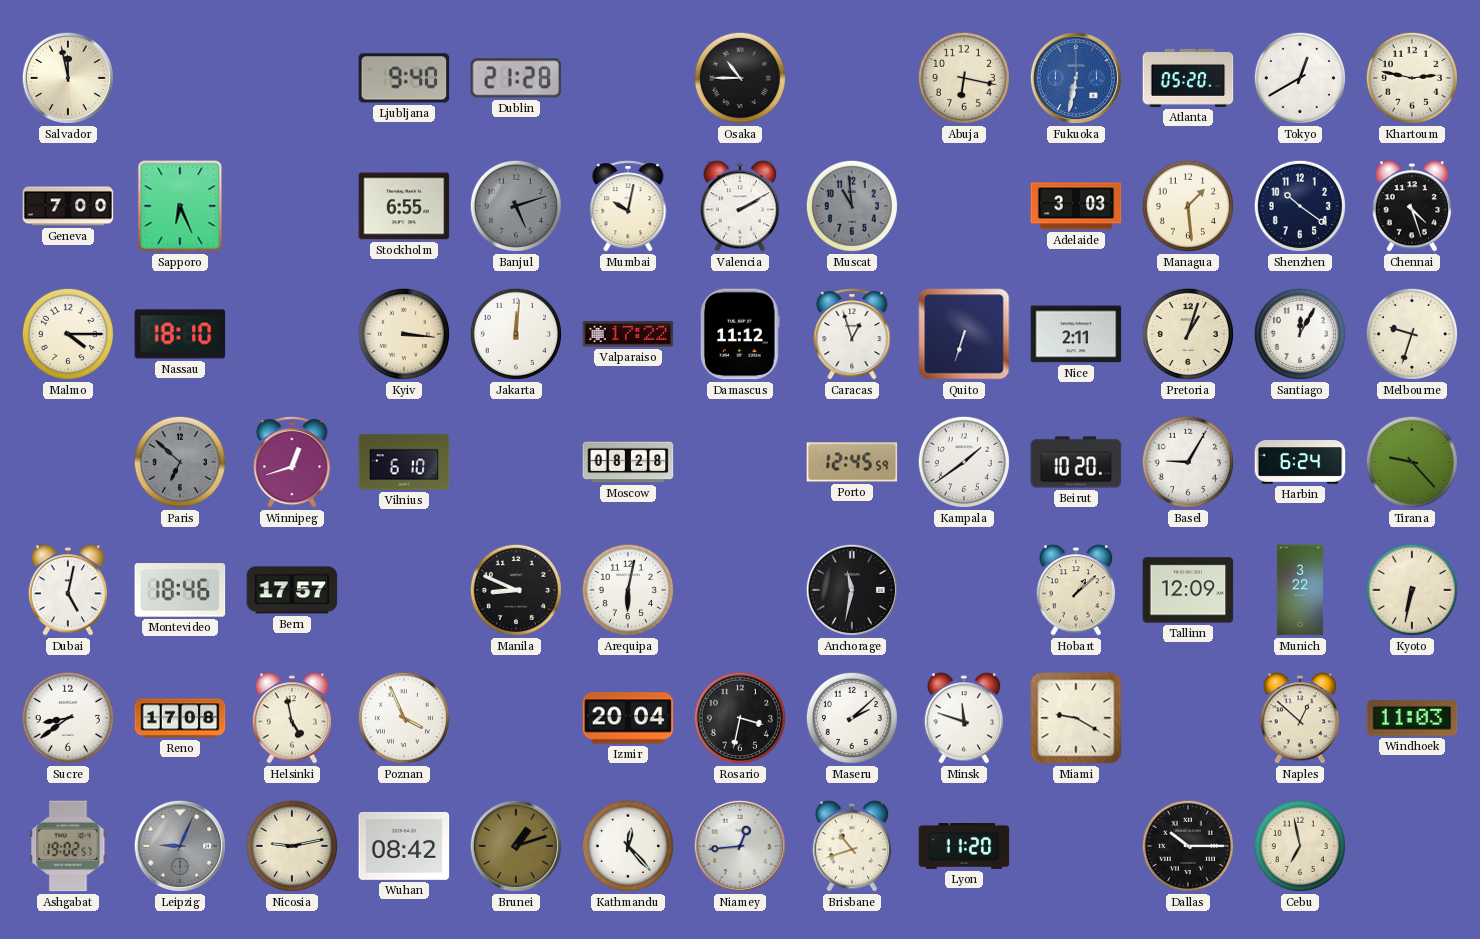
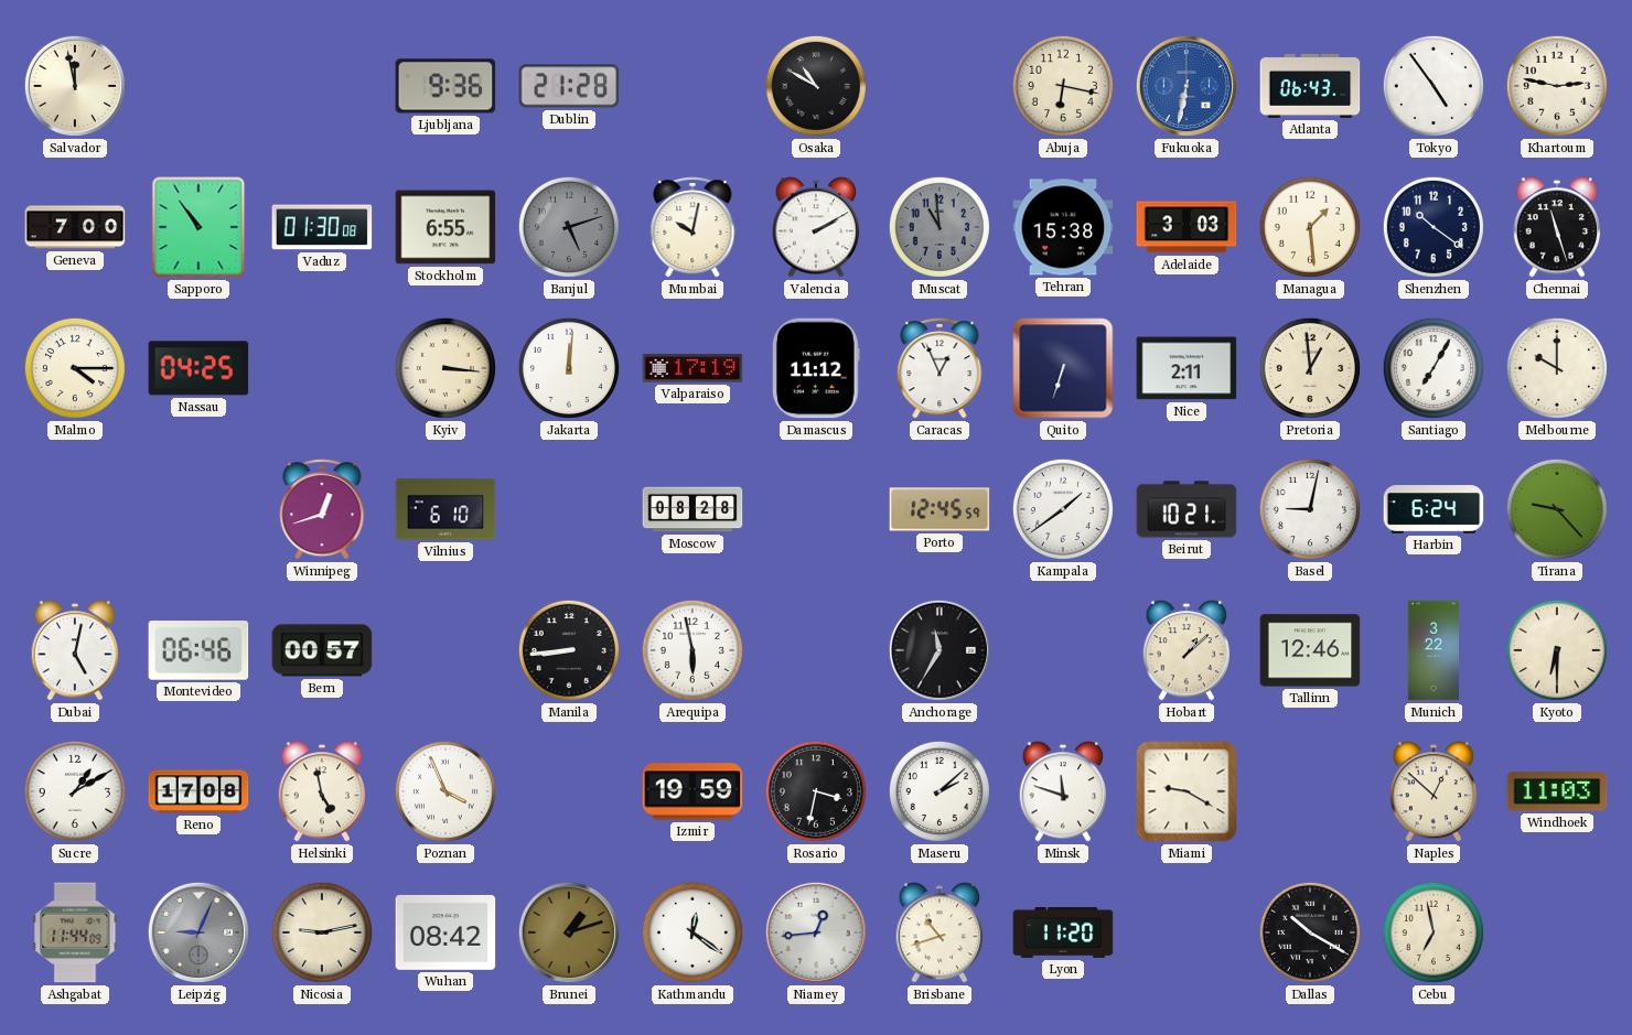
Ljubljana: 9:40 -> 9:36 (445, 86)
Osaka: 10:45 -> 10:50 (816, 86)
Atlanta: 05:20 -> 06:43 (1310, 86)
Tokyo: 12:40 -> 4:54 (1434, 86)
Sapporo: 6:26 -> 10:54 (198, 227)
Vaduz: none -> 01:30 (322, 227)
Tehran: none -> 15:38 (1063, 227)
Chennai: 4:27 -> 11:27 (1557, 227)
Nassau: 18:10 -> 04:25 (198, 368)
Valparaiso: 17:22 -> 17:19 (692, 368)
Caracas: 12:57 -> 12:56 (940, 368)
Pretoria: 1:03 -> 12:59 (1310, 368)
Santiago: 12:05 -> 7:05 (1434, 368)
Melbourne: 9:33 -> 10:00 (1557, 368)
Paris: 6:52 -> none (180, 462)
Beirut: 10:20 -> 10:21 (1187, 509)
Basel: 9:05 -> 9:02 (1310, 509)
Montevideo: 18:46 -> 06:46 (198, 650)
Bern: 17:57 -> 00:57 (322, 650)
Manila: 8:49 -> 8:44 (569, 650)
Arequipa: 6:02 -> 5:58 (692, 650)
Anchorage: 11:32 -> 11:35 (940, 650)
Tallinn: 12:09 -> 12:46 (1310, 650)
Kyoto: 6:32 -> 6:30 (1557, 650)
Sucre: 8:39 -> 1:10 (75, 791)
Izmir: 20:04 -> 19:59 (692, 791)
Ashgabat: 19:02 -> 11:44 (75, 932)
Kathmandu: 12:23 -> 12:21 (692, 932)
Dallas: 10:15 -> 10:20 (1310, 932)
